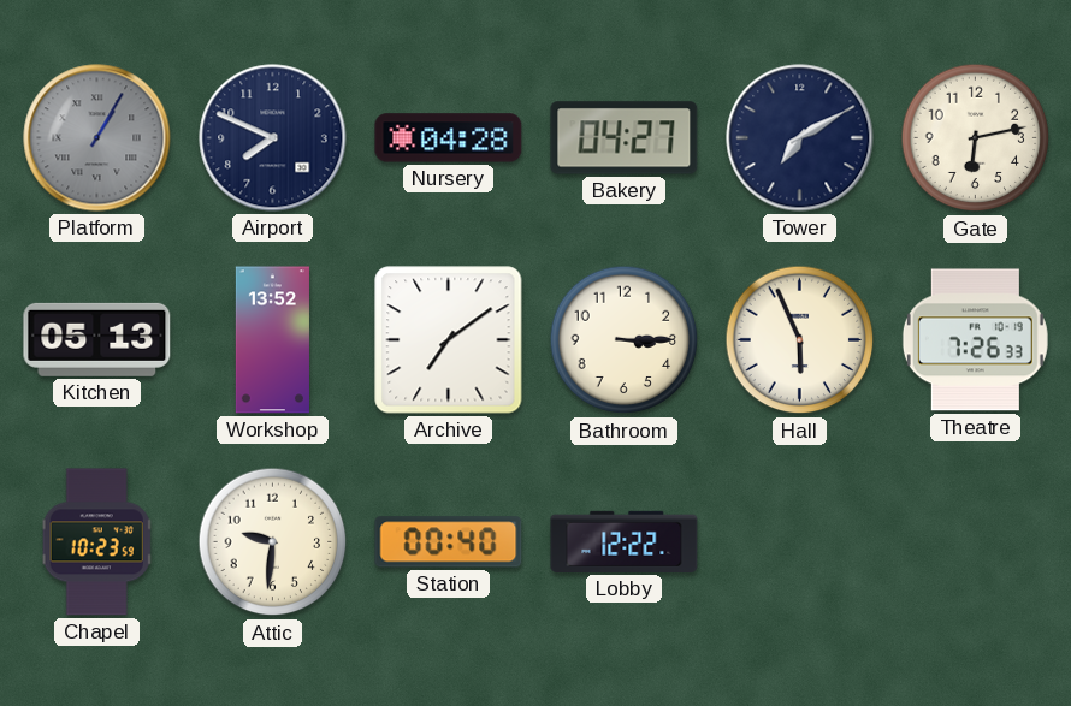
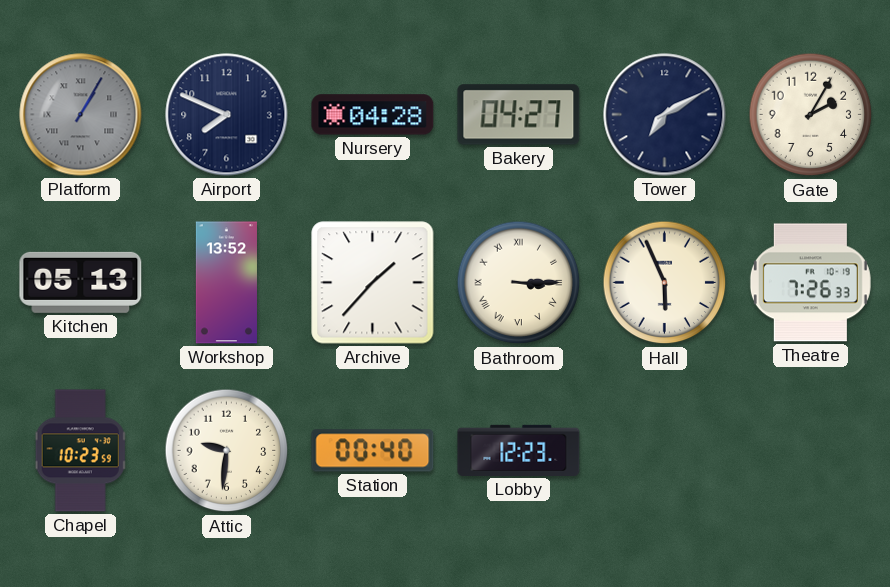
Gate: 6:13 -> 2:05 (811, 115)
Archive: 7:09 -> 1:37 (373, 283)
Bathroom numerals: Arabic -> Roman (519, 283)
Lobby: 12:22 -> 12:23 (519, 450)
